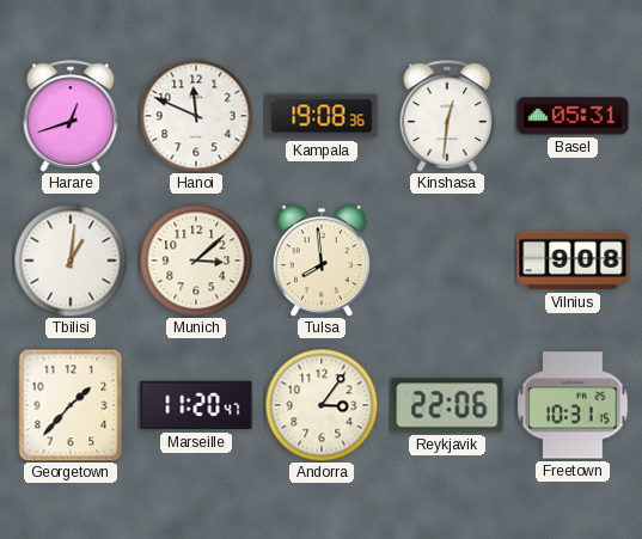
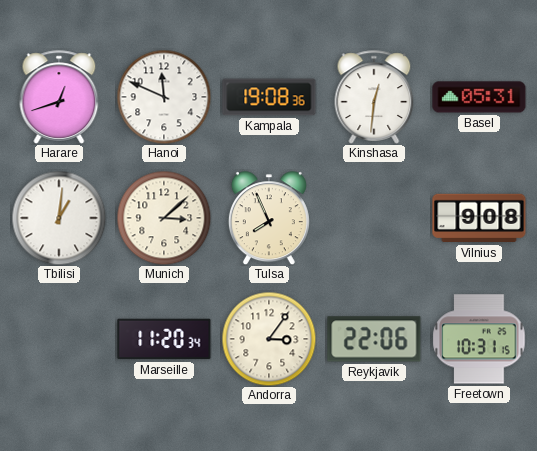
Tulsa: 7:59 -> 7:56 (269, 218)
Georgetown: 1:37 -> none (71, 405)
Marseille: 11:20:47 -> 11:20:34 (164, 339)
